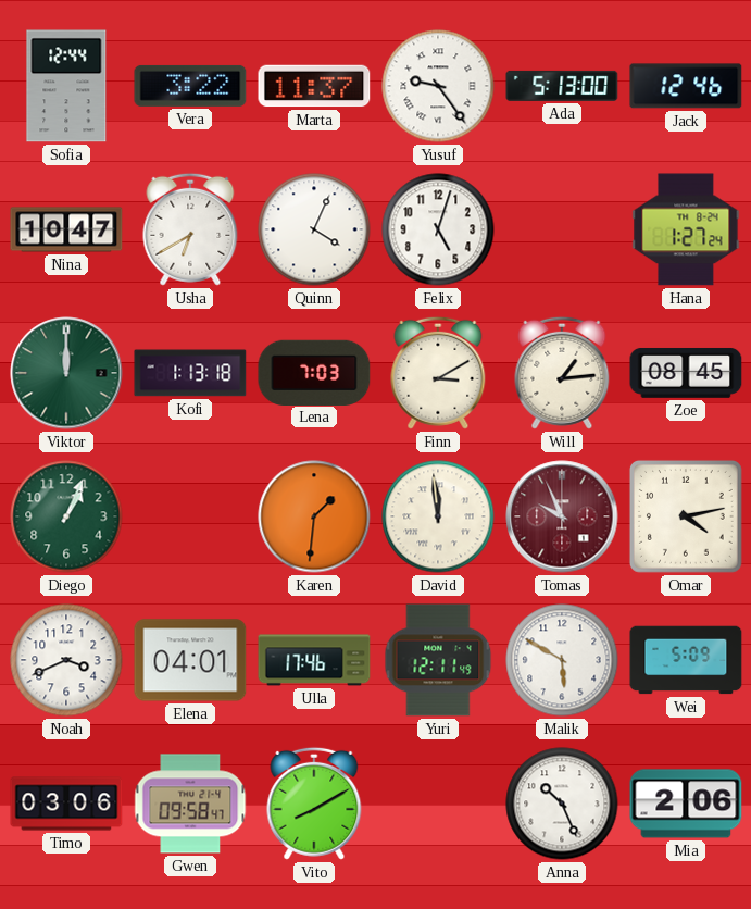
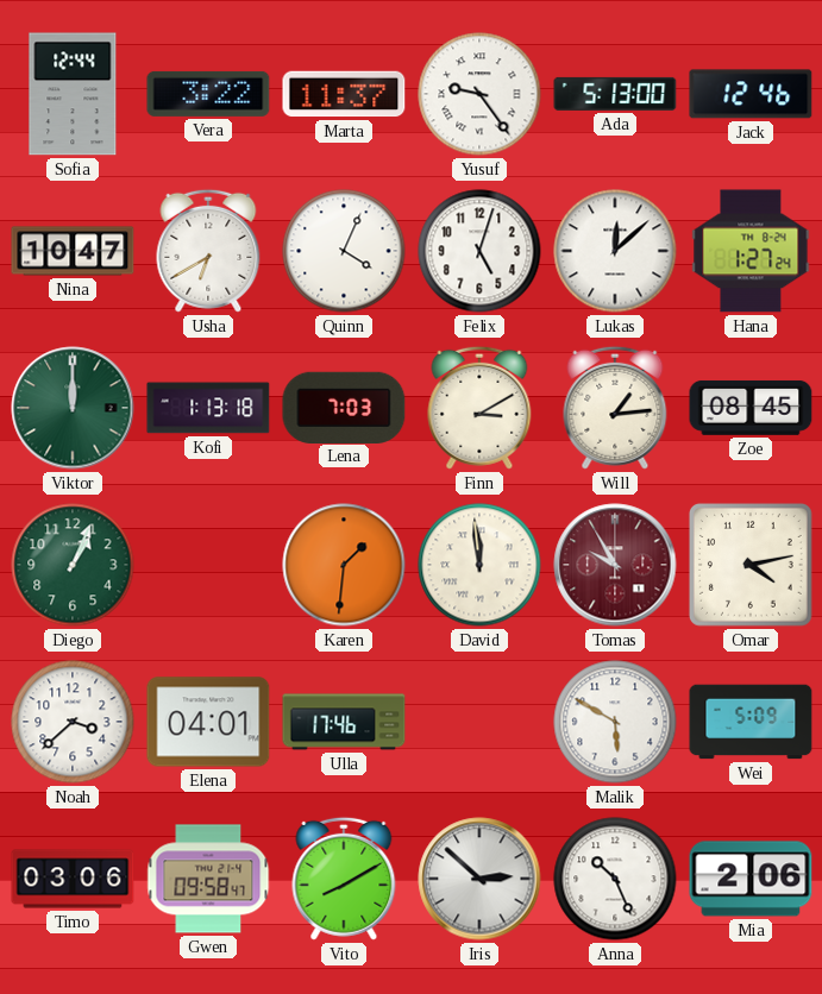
Lukas: none -> 12:08 (615, 251)
Tomas: 9:56 -> 9:55 (615, 565)
Noah: 3:41 -> 3:38 (73, 722)
Yuri: 12:11 -> none (438, 660)
Iris: none -> 2:52 (479, 879)
